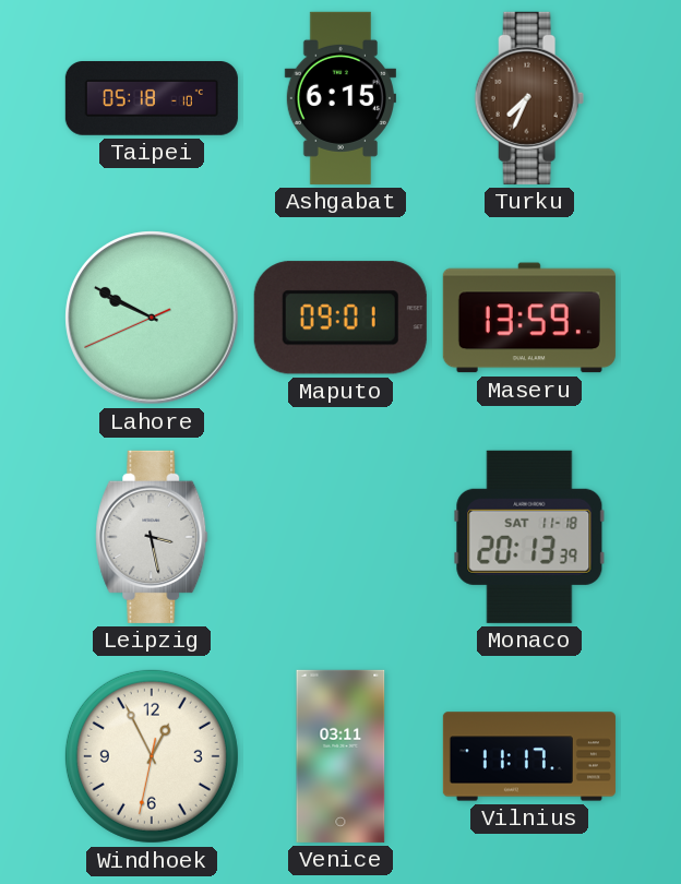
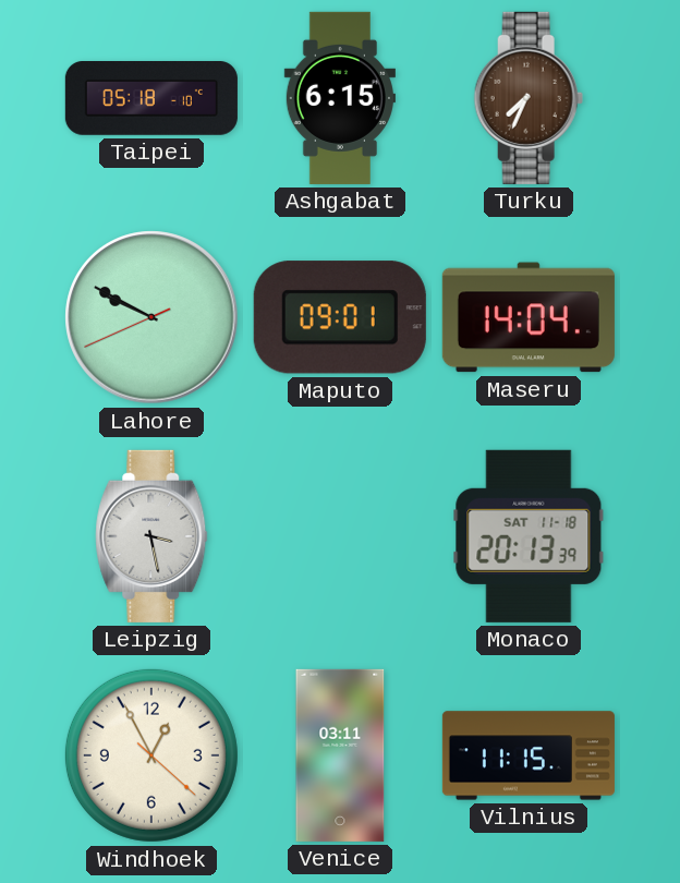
Maseru: 13:59 -> 14:04 (529, 317)
Windhoek: 12:55:32 -> 12:55:22 (151, 755)
Vilnius: 11:17 -> 11:15 (529, 755)
